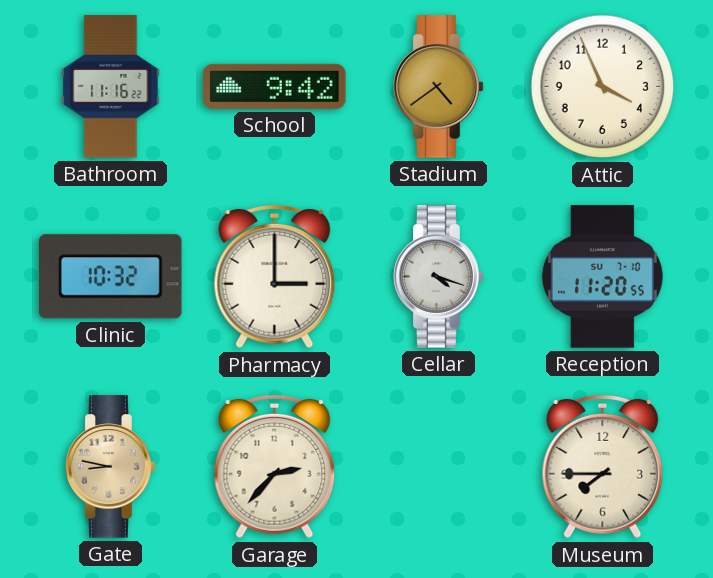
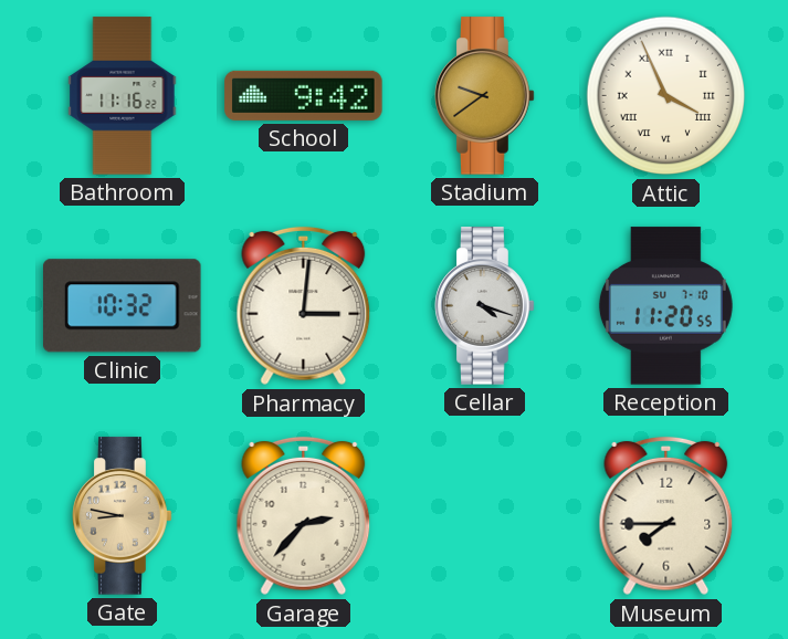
Stadium: 4:39 -> 9:39 (485, 96)
Attic numerals: Arabic -> Roman (666, 96)
Pharmacy: 3:00 -> 3:01 (304, 306)
